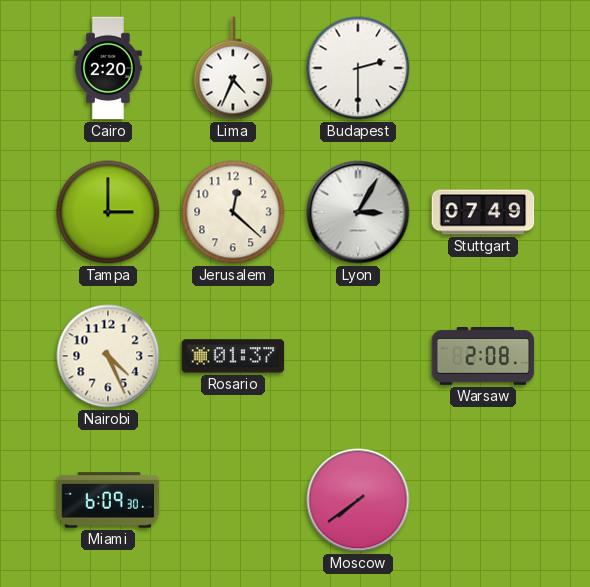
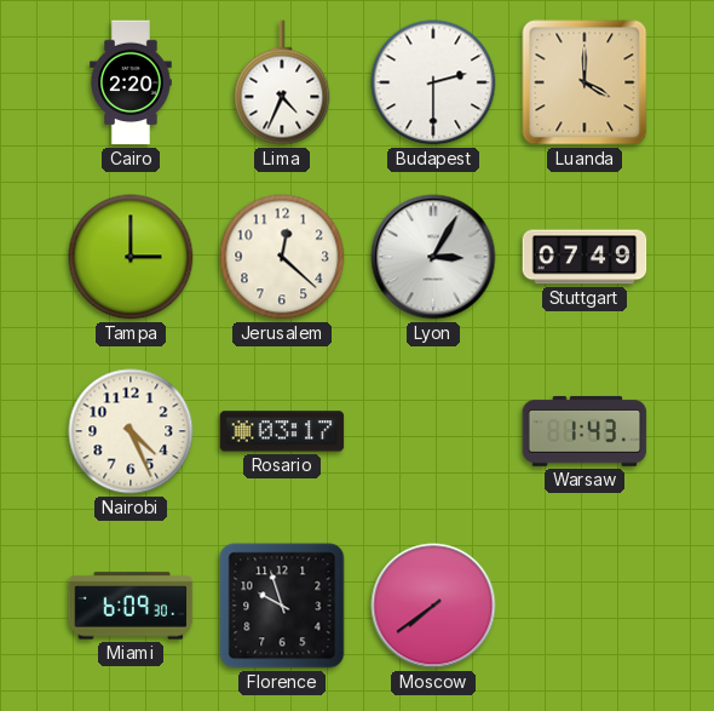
Luanda: none -> 4:00 (585, 82)
Rosario: 01:37 -> 03:17 (282, 431)
Warsaw: 2:08 -> 1:43 (585, 431)
Florence: none -> 9:57 (282, 606)
